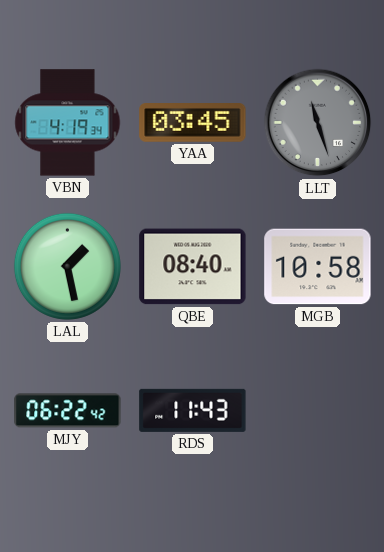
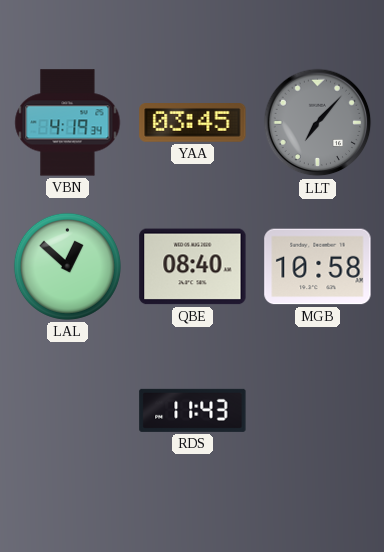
LLT: 11:27 -> 7:07 (318, 123)
LAL: 1:28 -> 12:52 (67, 266)
MJY: 06:22 -> none (68, 411)
